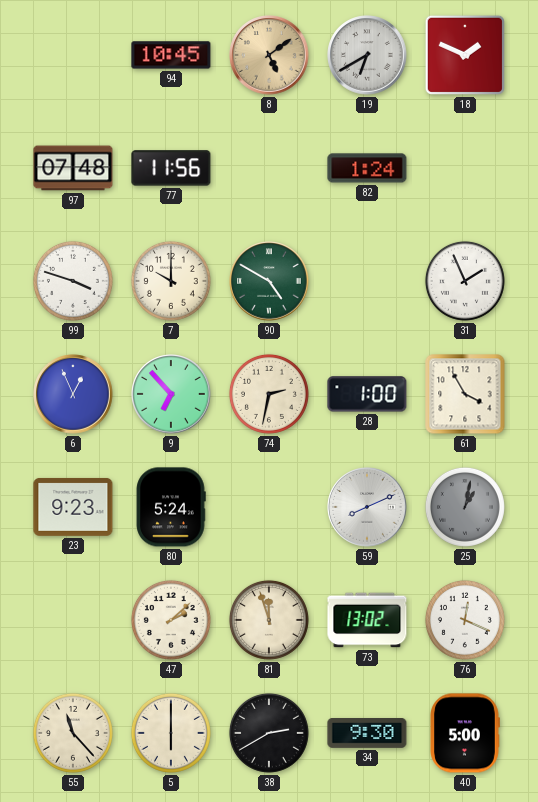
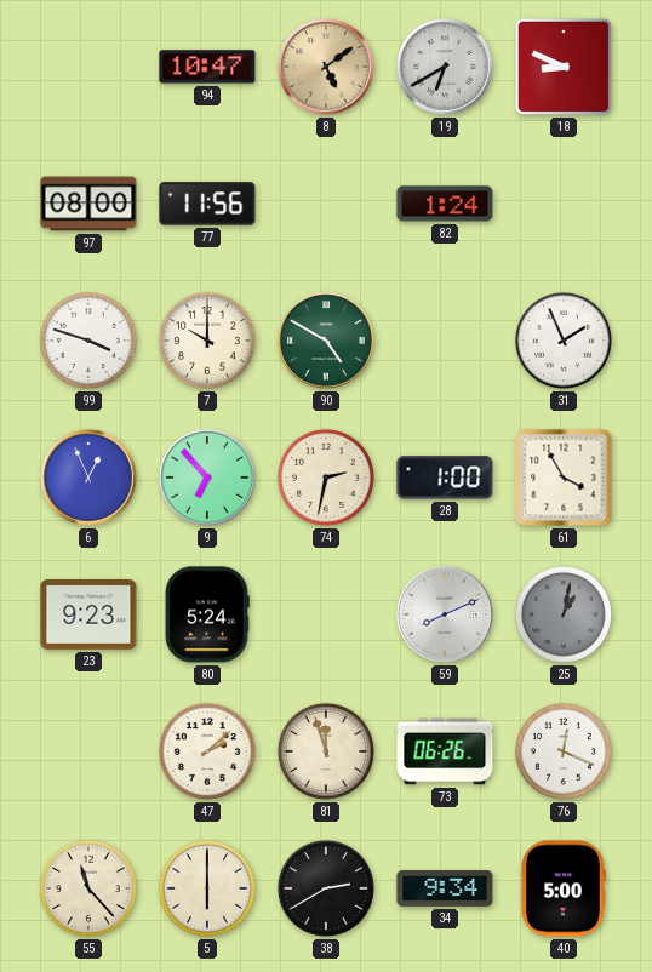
94: 10:45 -> 10:47 (207, 67)
18: 1:49 -> 8:49 (564, 67)
97: 07:48 -> 08:00 (88, 204)
73: 13:02 -> 06:26 (445, 751)
34: 9:30 -> 9:34 (445, 890)
